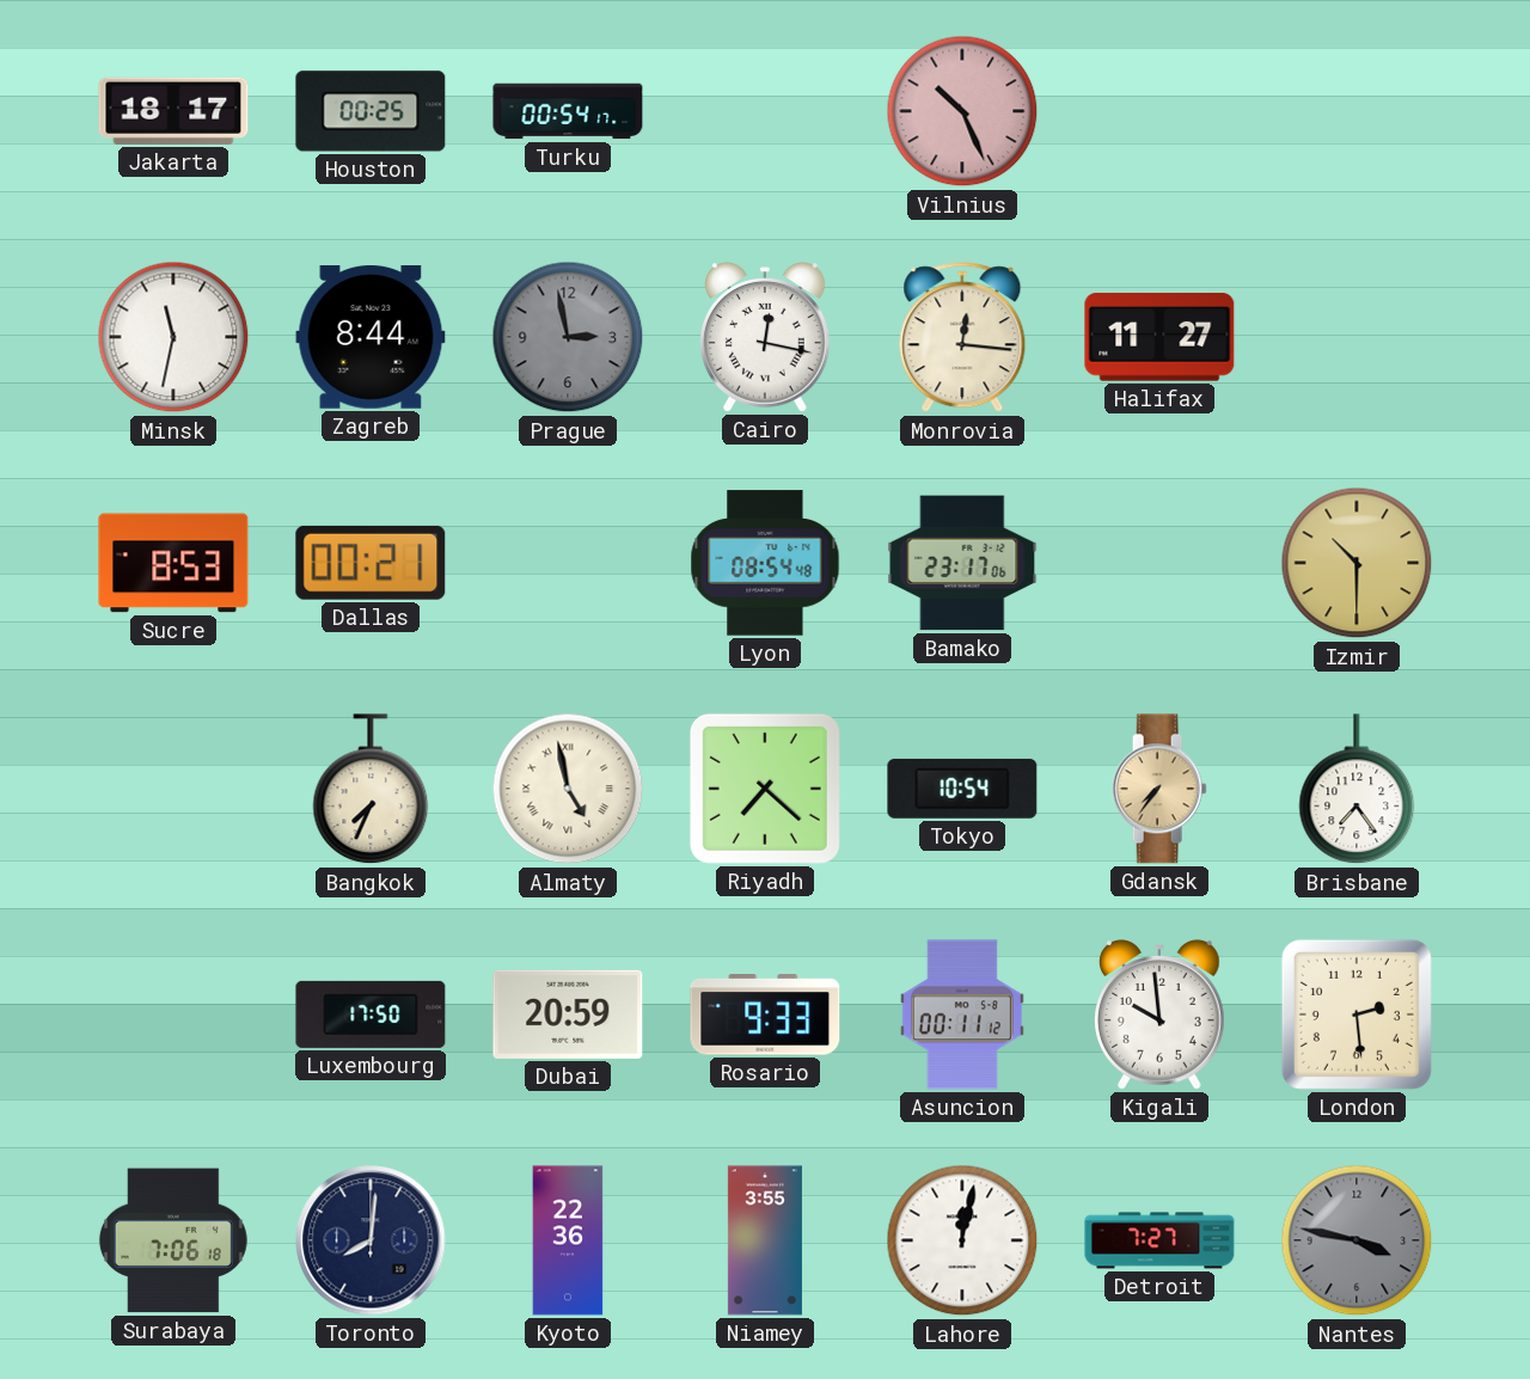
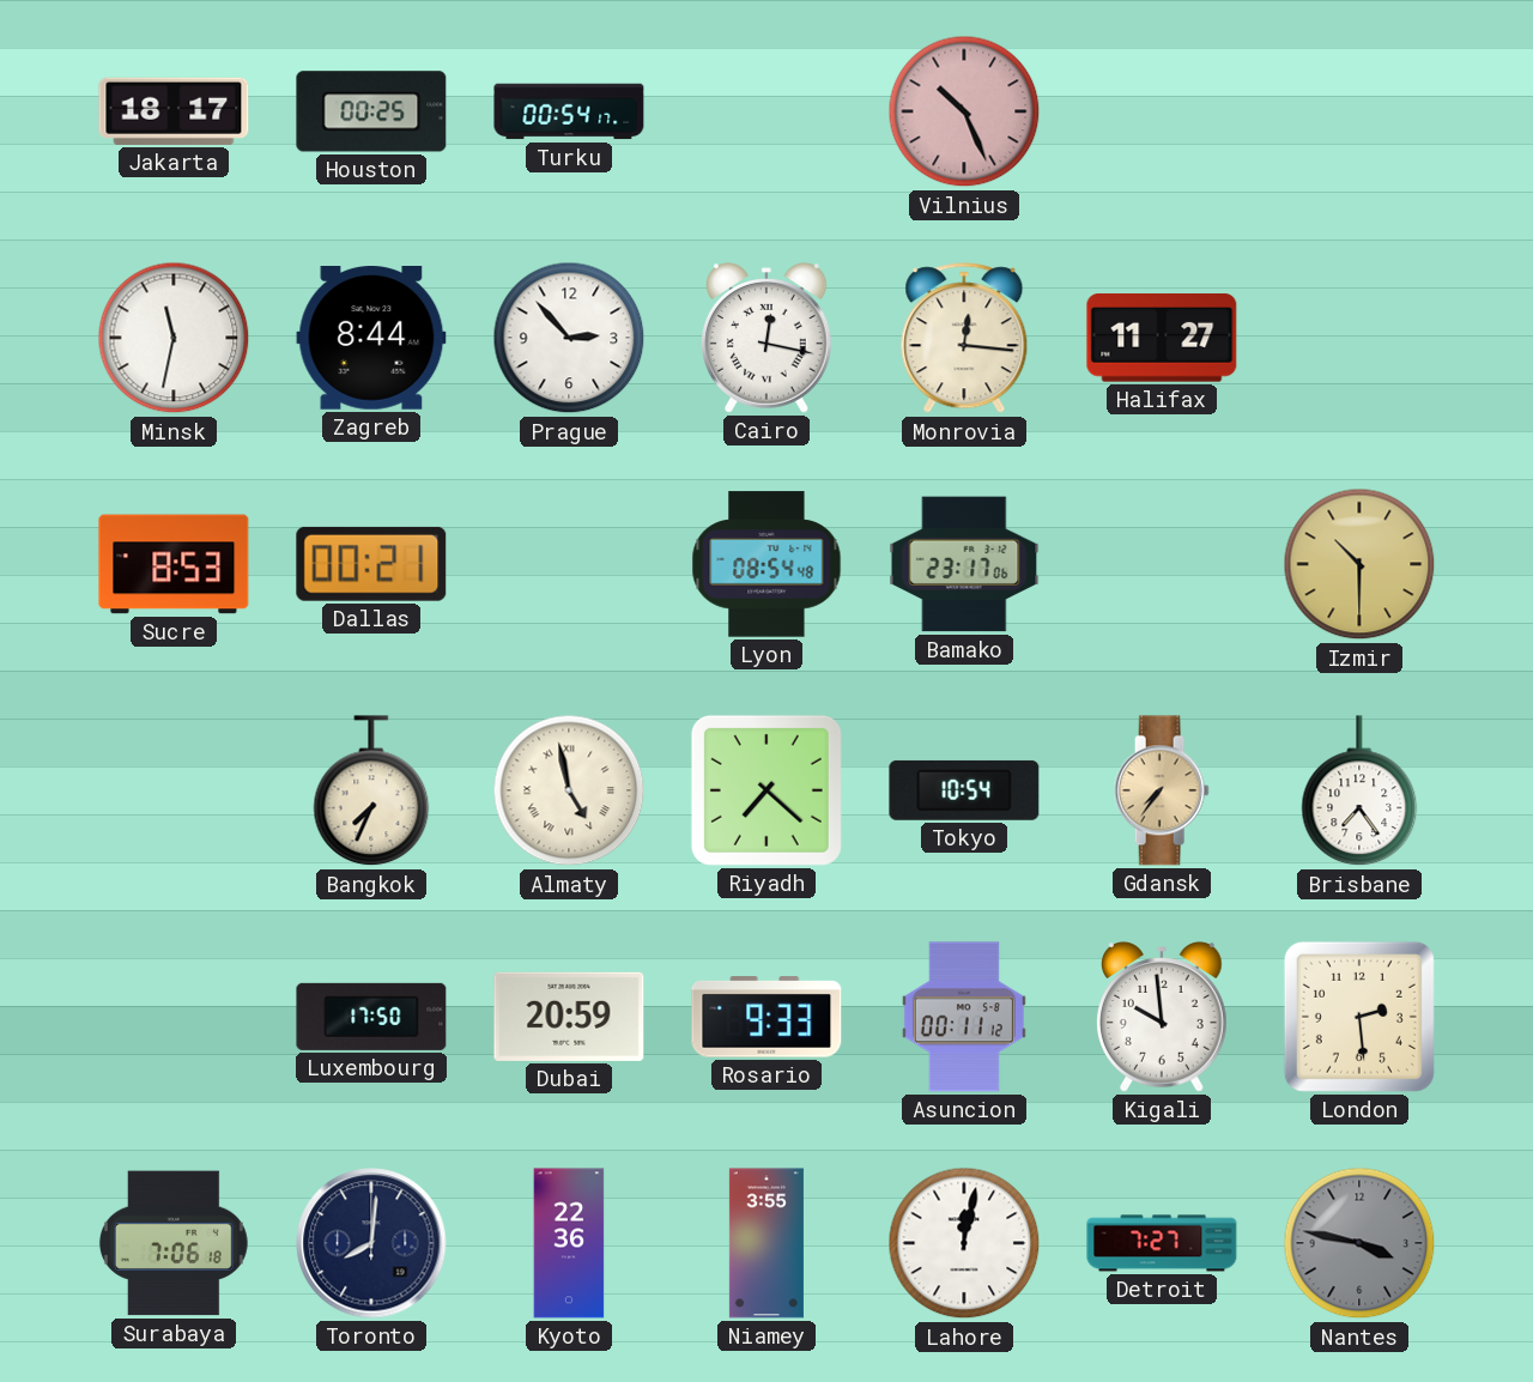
Prague: 2:58 -> 2:53 (569, 338)
Prague dial: grey -> white (569, 338)
